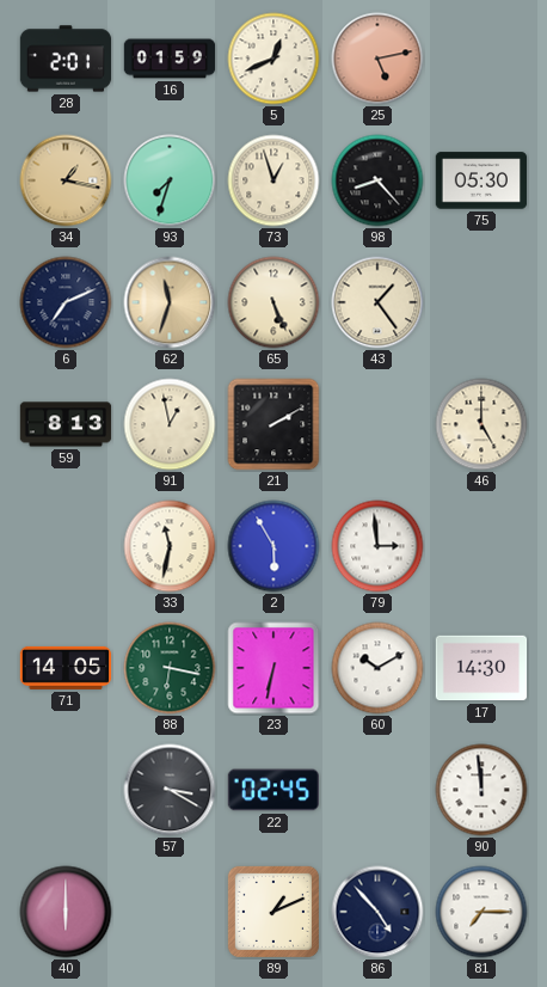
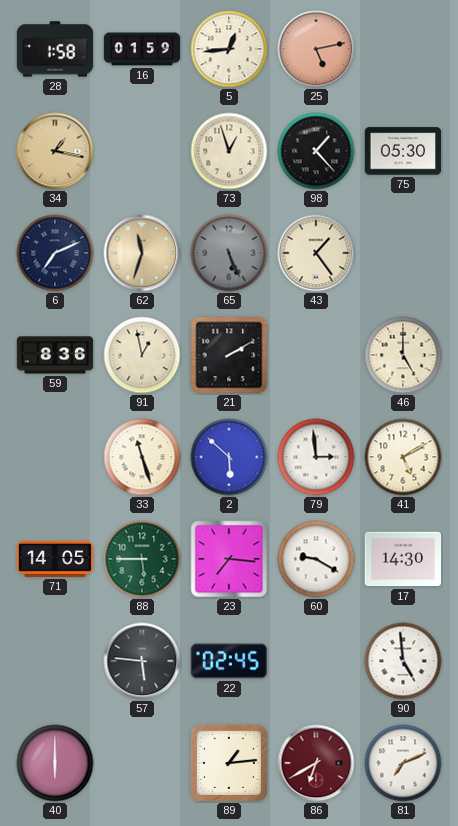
28: 2:01 -> 1:58 (55, 49)
5: 12:41 -> 12:44 (229, 49)
93: 7:33 -> none (170, 180)
98: 8:23 -> 1:23 (316, 151)
65 dial: cream -> grey (229, 253)
59: 8:13 -> 8:36 (55, 355)
33: 11:32 -> 11:27 (142, 457)
2: 5:55 -> 5:52 (229, 457)
41: none -> 5:10 (403, 457)
88: 6:17 -> 5:45 (142, 559)
23: 6:32 -> 7:16 (229, 559)
60: 10:10 -> 9:20 (316, 559)
57: 3:20 -> 5:46 (142, 661)
90: 11:59 -> 4:59 (403, 661)
89: 1:11 -> 1:14 (229, 763)
86: 4:53 -> 6:40 (316, 763)
86 dial: navy -> burgundy (316, 763)
81: 7:15 -> 7:11 (403, 763)
